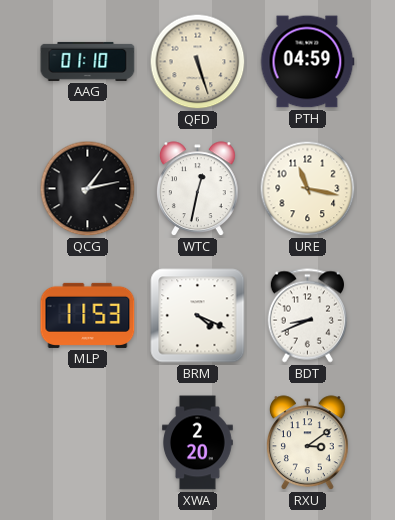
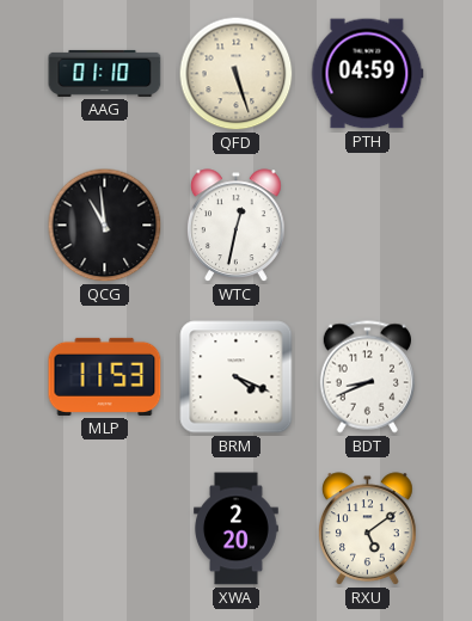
QCG: 1:13 -> 10:59 (105, 226)
URE: 11:17 -> none (308, 189)
RXU: 3:09 -> 5:09 (368, 529)
